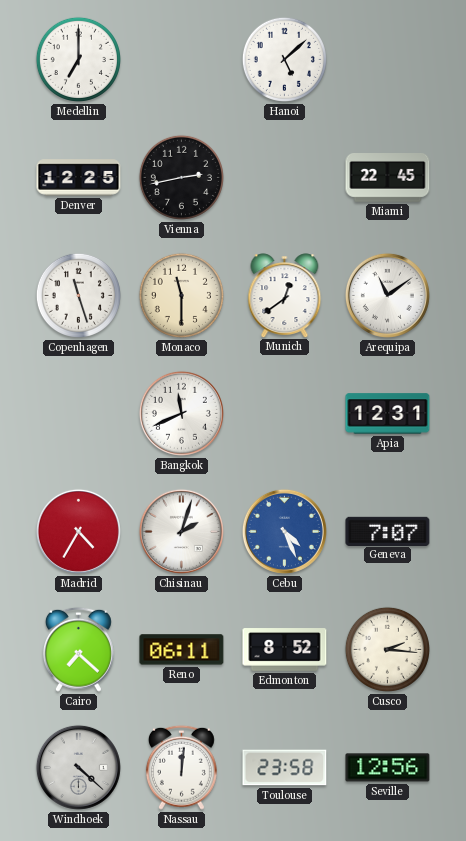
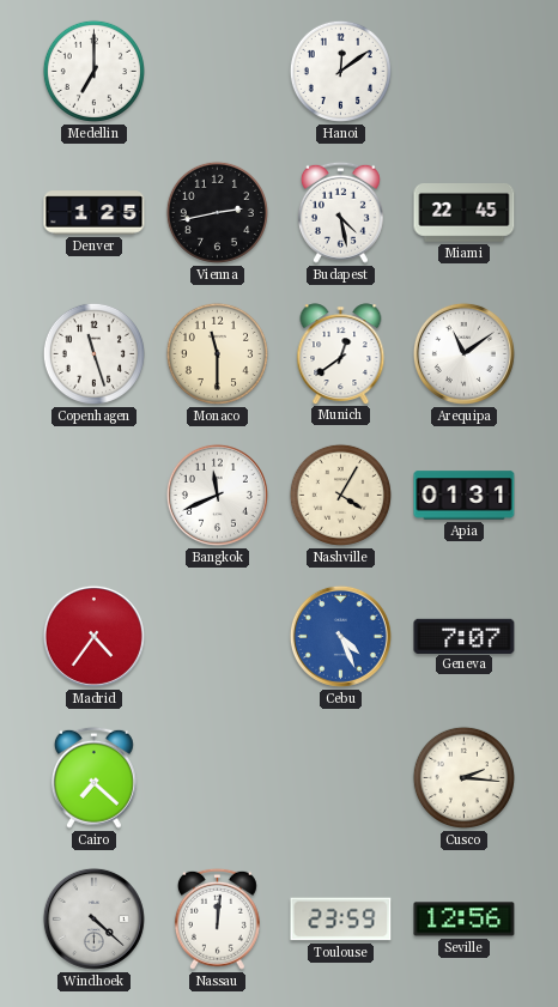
Hanoi: 5:08 -> 12:09 (340, 71)
Denver: 12:25 -> 1:25 (95, 213)
Budapest: none -> 4:28 (340, 212)
Nashville: none -> 4:05 (340, 495)
Apia: 12:31 -> 01:31 (465, 496)
Madrid: 4:35 -> 4:36 (93, 636)
Chisinau: 2:03 -> none (181, 531)
Reno: 06:11 -> none (182, 650)
Edmonton: 8:52 -> none (285, 650)
Toulouse: 23:58 -> 23:59 (341, 920)
